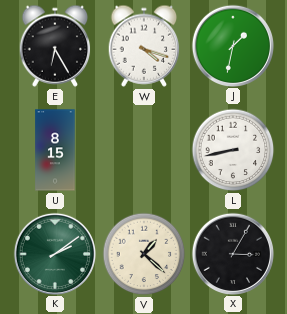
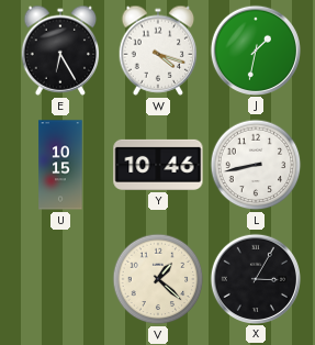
U: 8:15 -> 10:15 (60, 165)
Y: none -> 10:46 (158, 165)
K: 2:09 -> none (54, 253)
